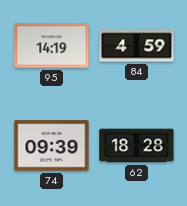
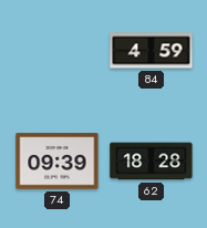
95: 14:19 -> none (52, 46)
